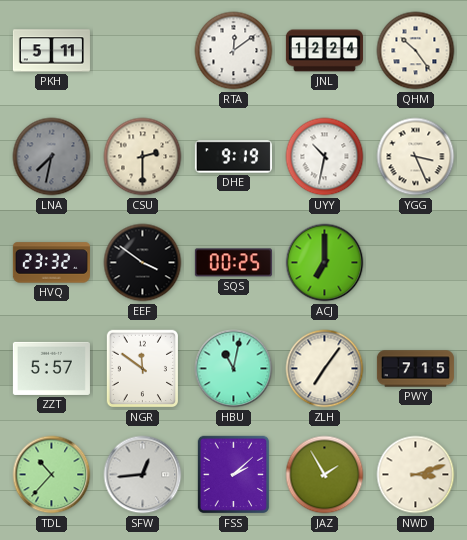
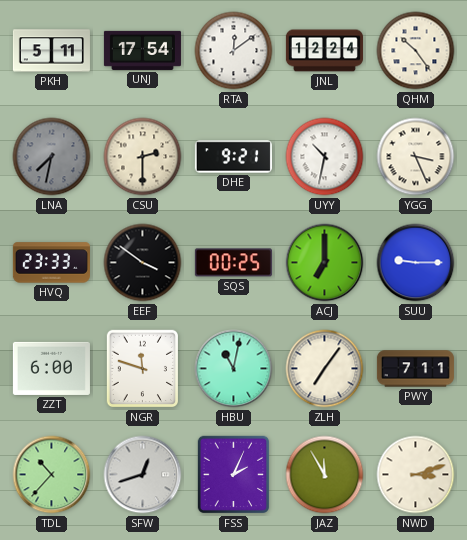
UNJ: none -> 17:54 (142, 50)
DHE: 9:19 -> 9:21 (233, 157)
HVQ: 23:32 -> 23:33 (51, 263)
SUU: none -> 9:15 (416, 263)
ZZT: 5:57 -> 6:00 (51, 368)
NGR: 11:51 -> 11:48 (143, 369)
PWY: 7:15 -> 7:11 (415, 369)
SFW: 12:44 -> 12:42 (143, 475)
FSS: 2:08 -> 2:04 (234, 475)
JAZ: 1:55 -> 11:55 (325, 475)
